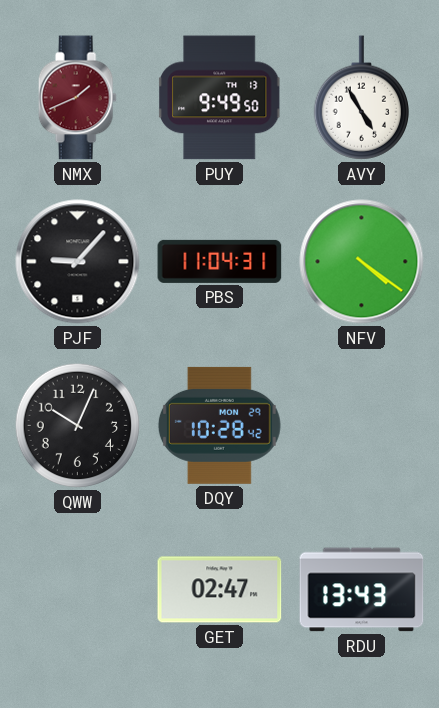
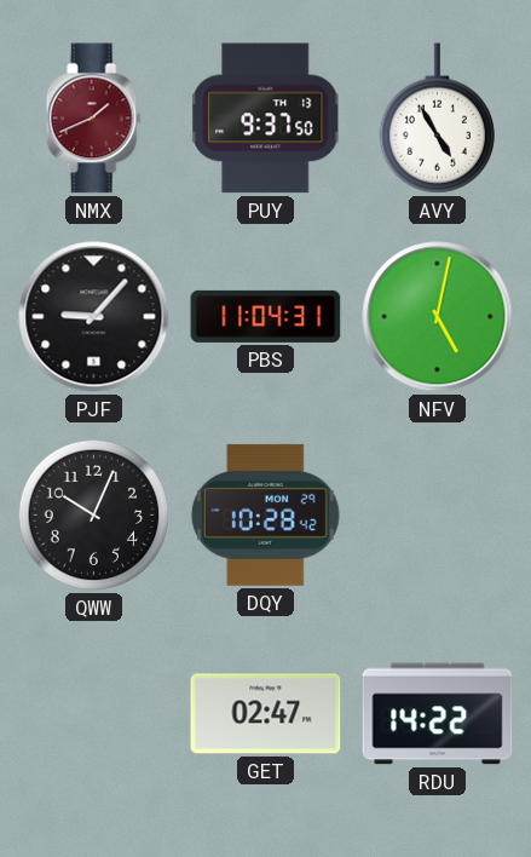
PUY: 9:49 -> 9:37 (266, 119)
NFV: 4:21 -> 5:02 (438, 317)
RDU: 13:43 -> 14:22 (438, 714)
